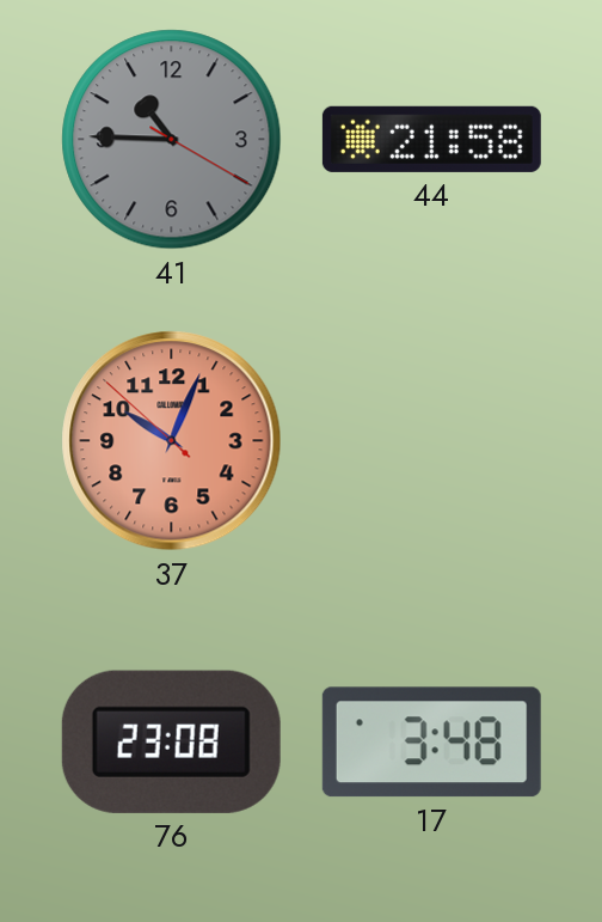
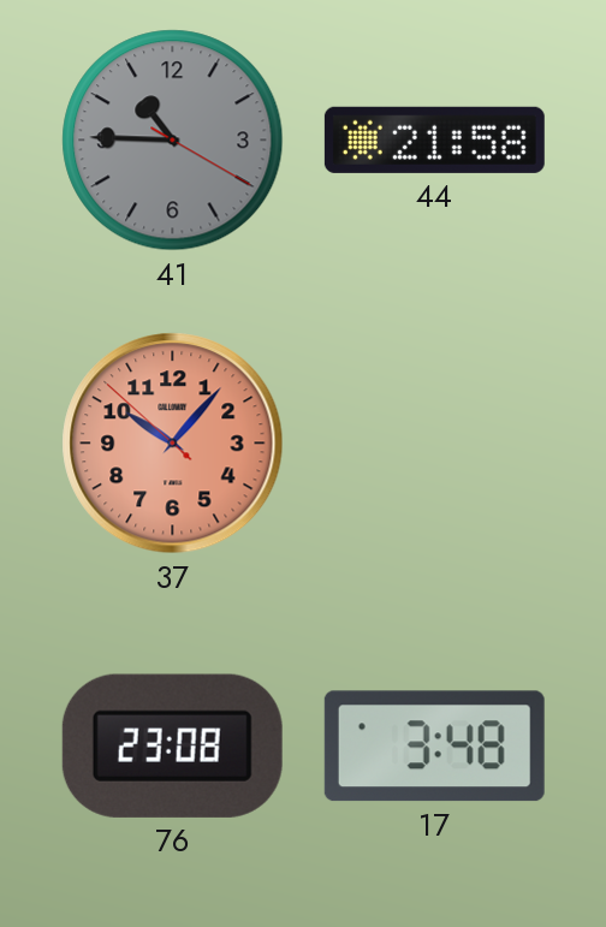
37: 10:03 -> 10:06 (173, 444)
